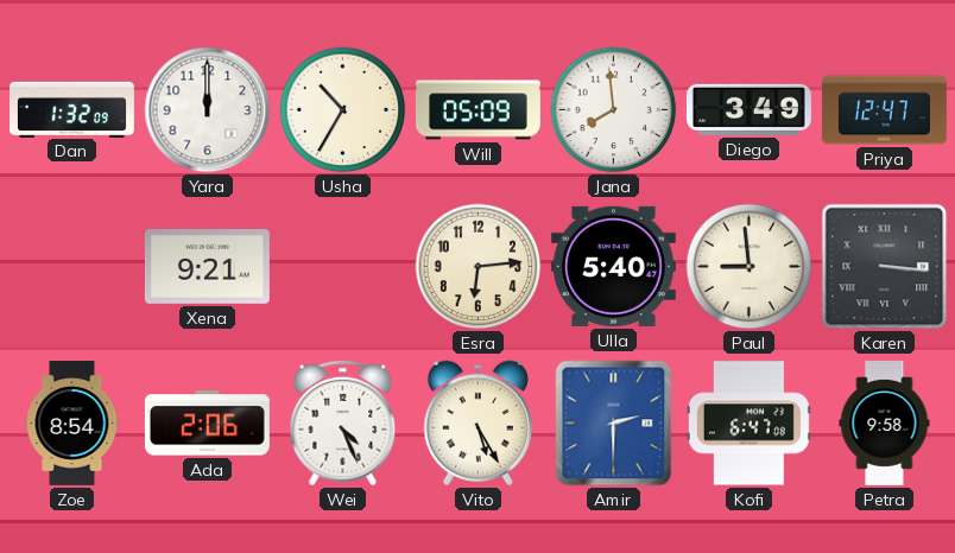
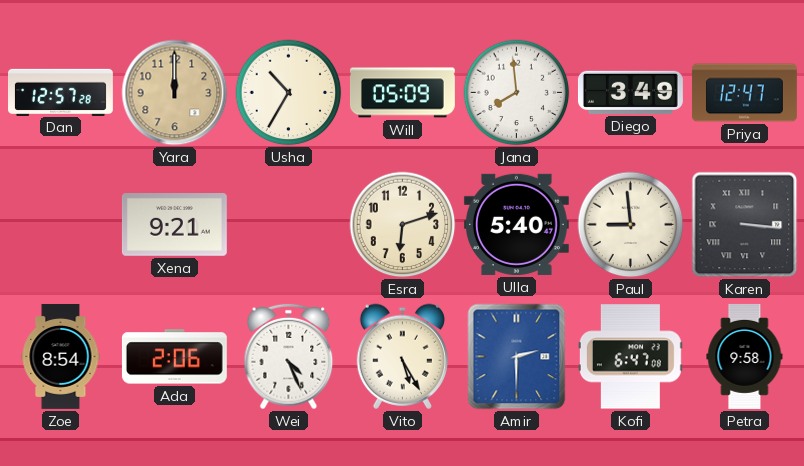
Dan: 1:32 -> 12:57 (61, 92)
Yara dial: white -> champagne (175, 93)
Esra: 6:14 -> 6:12 (403, 225)
